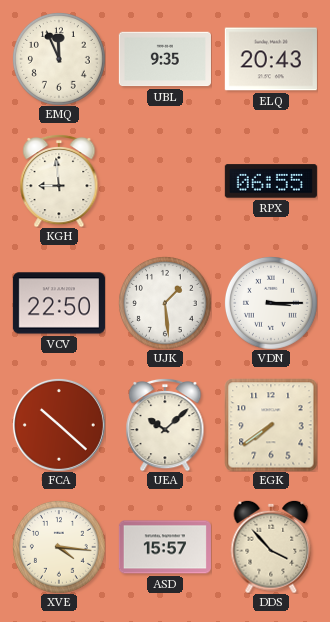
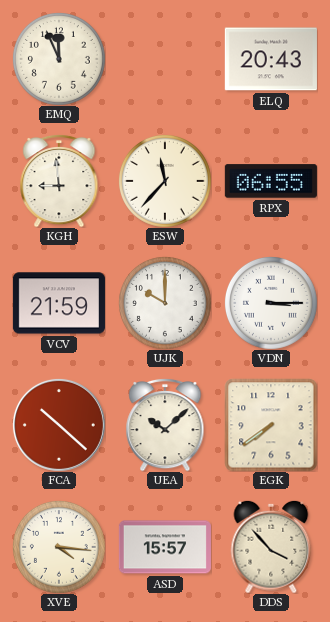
UBL: 9:35 -> none (165, 59)
ESW: none -> 11:37 (165, 181)
VCV: 22:50 -> 21:59 (59, 303)
UJK: 1:29 -> 10:00 (165, 303)
